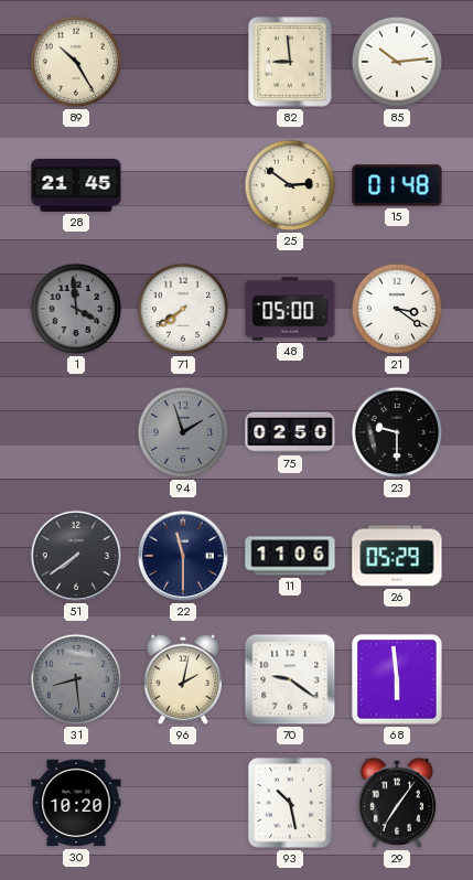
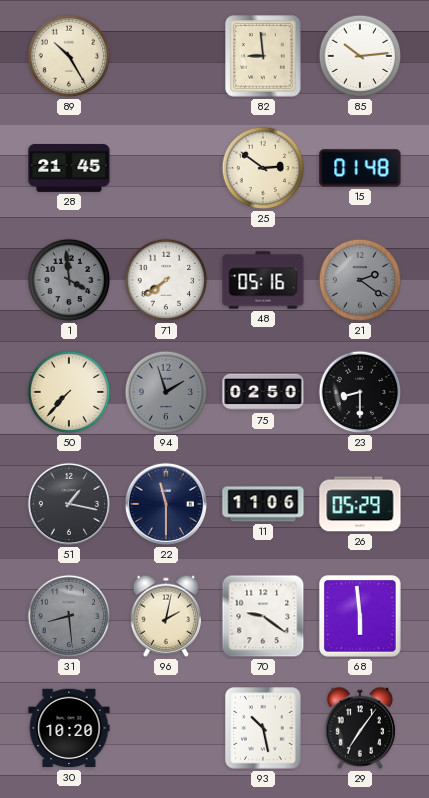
48: 05:00 -> 05:16 (263, 280)
21: 3:21 -> 2:21 (360, 280)
21 dial: white -> grey (360, 280)
50: none -> 7:37 (69, 392)
23: 9:30 -> 8:30 (360, 392)
51: 7:39 -> 1:17 (69, 504)
